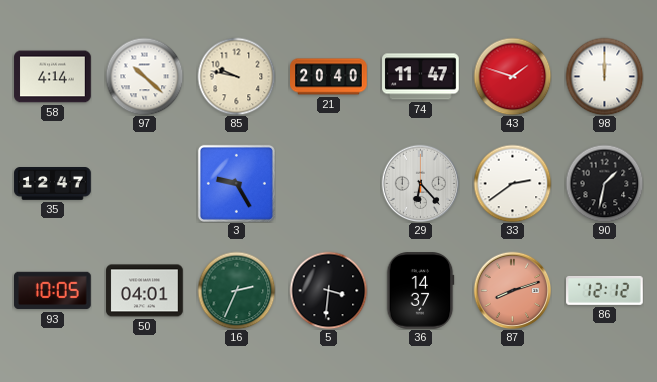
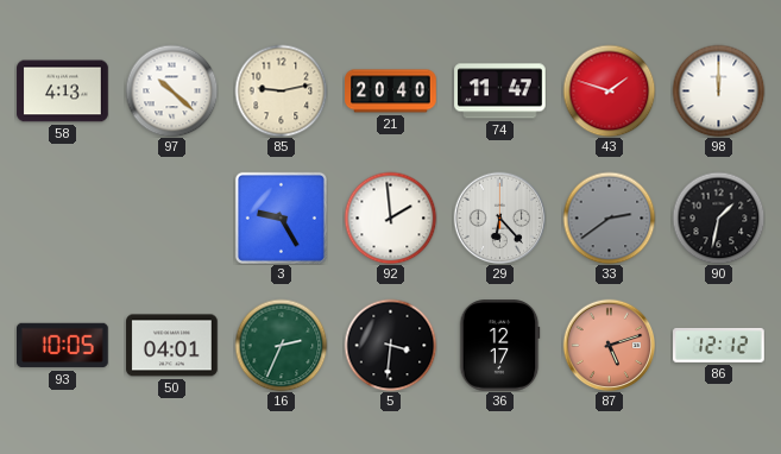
58: 4:14 -> 4:13 (63, 92)
85: 9:47 -> 9:13 (281, 90)
35: 12:47 -> none (53, 184)
92: none -> 1:59 (390, 217)
33 dial: white -> grey (609, 217)
36: 14:37 -> 12:17 (499, 346)
87: 8:12 -> 5:12 (609, 345)
